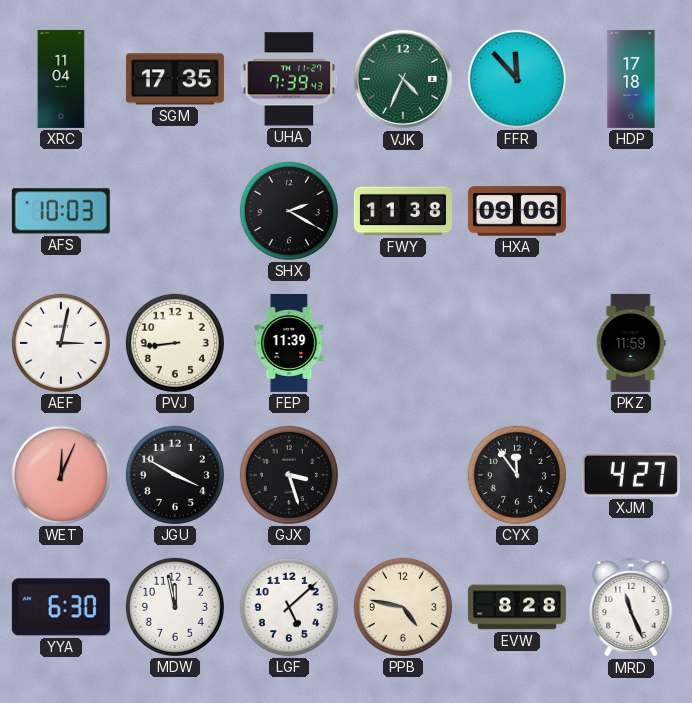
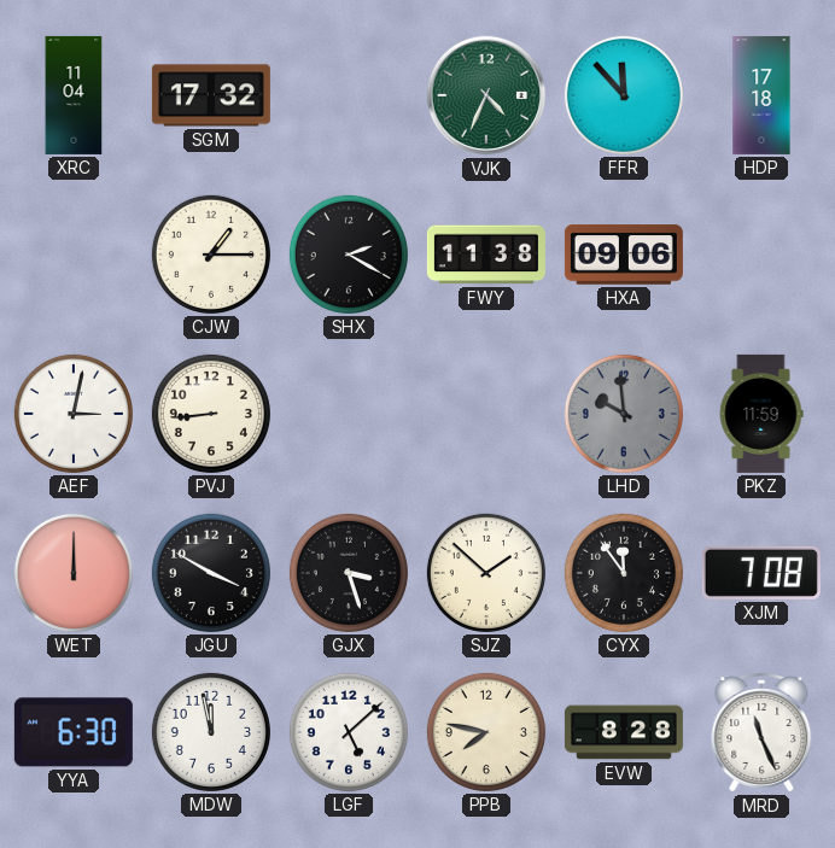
SGM: 17:35 -> 17:32 (211, 95)
UHA: 7:39 -> none (289, 79)
AFS: 10:03 -> none (61, 211)
CJW: none -> 1:15 (211, 255)
FEP: 11:39 -> none (289, 343)
LHD: none -> 9:59 (624, 414)
WET: 12:04 -> 12:00 (74, 573)
SJZ: none -> 1:52 (486, 573)
XJM: 4:27 -> 7:08 (761, 573)
PPB: 4:47 -> 7:47 (486, 732)
